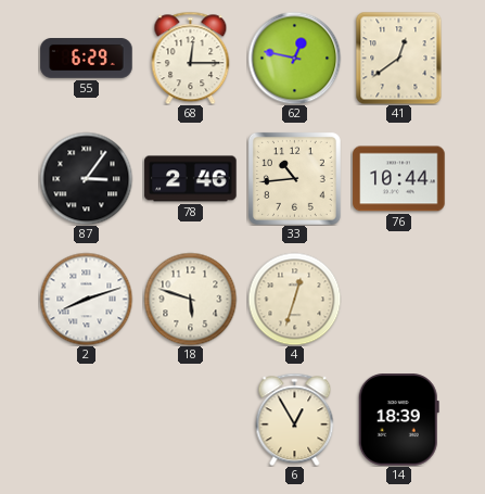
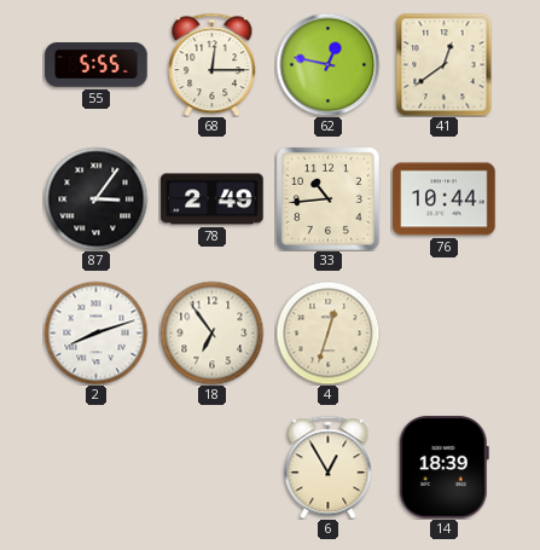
55: 6:29 -> 5:55 (97, 65)
78: 2:46 -> 2:49 (213, 199)
18: 5:48 -> 6:54 (211, 332)
